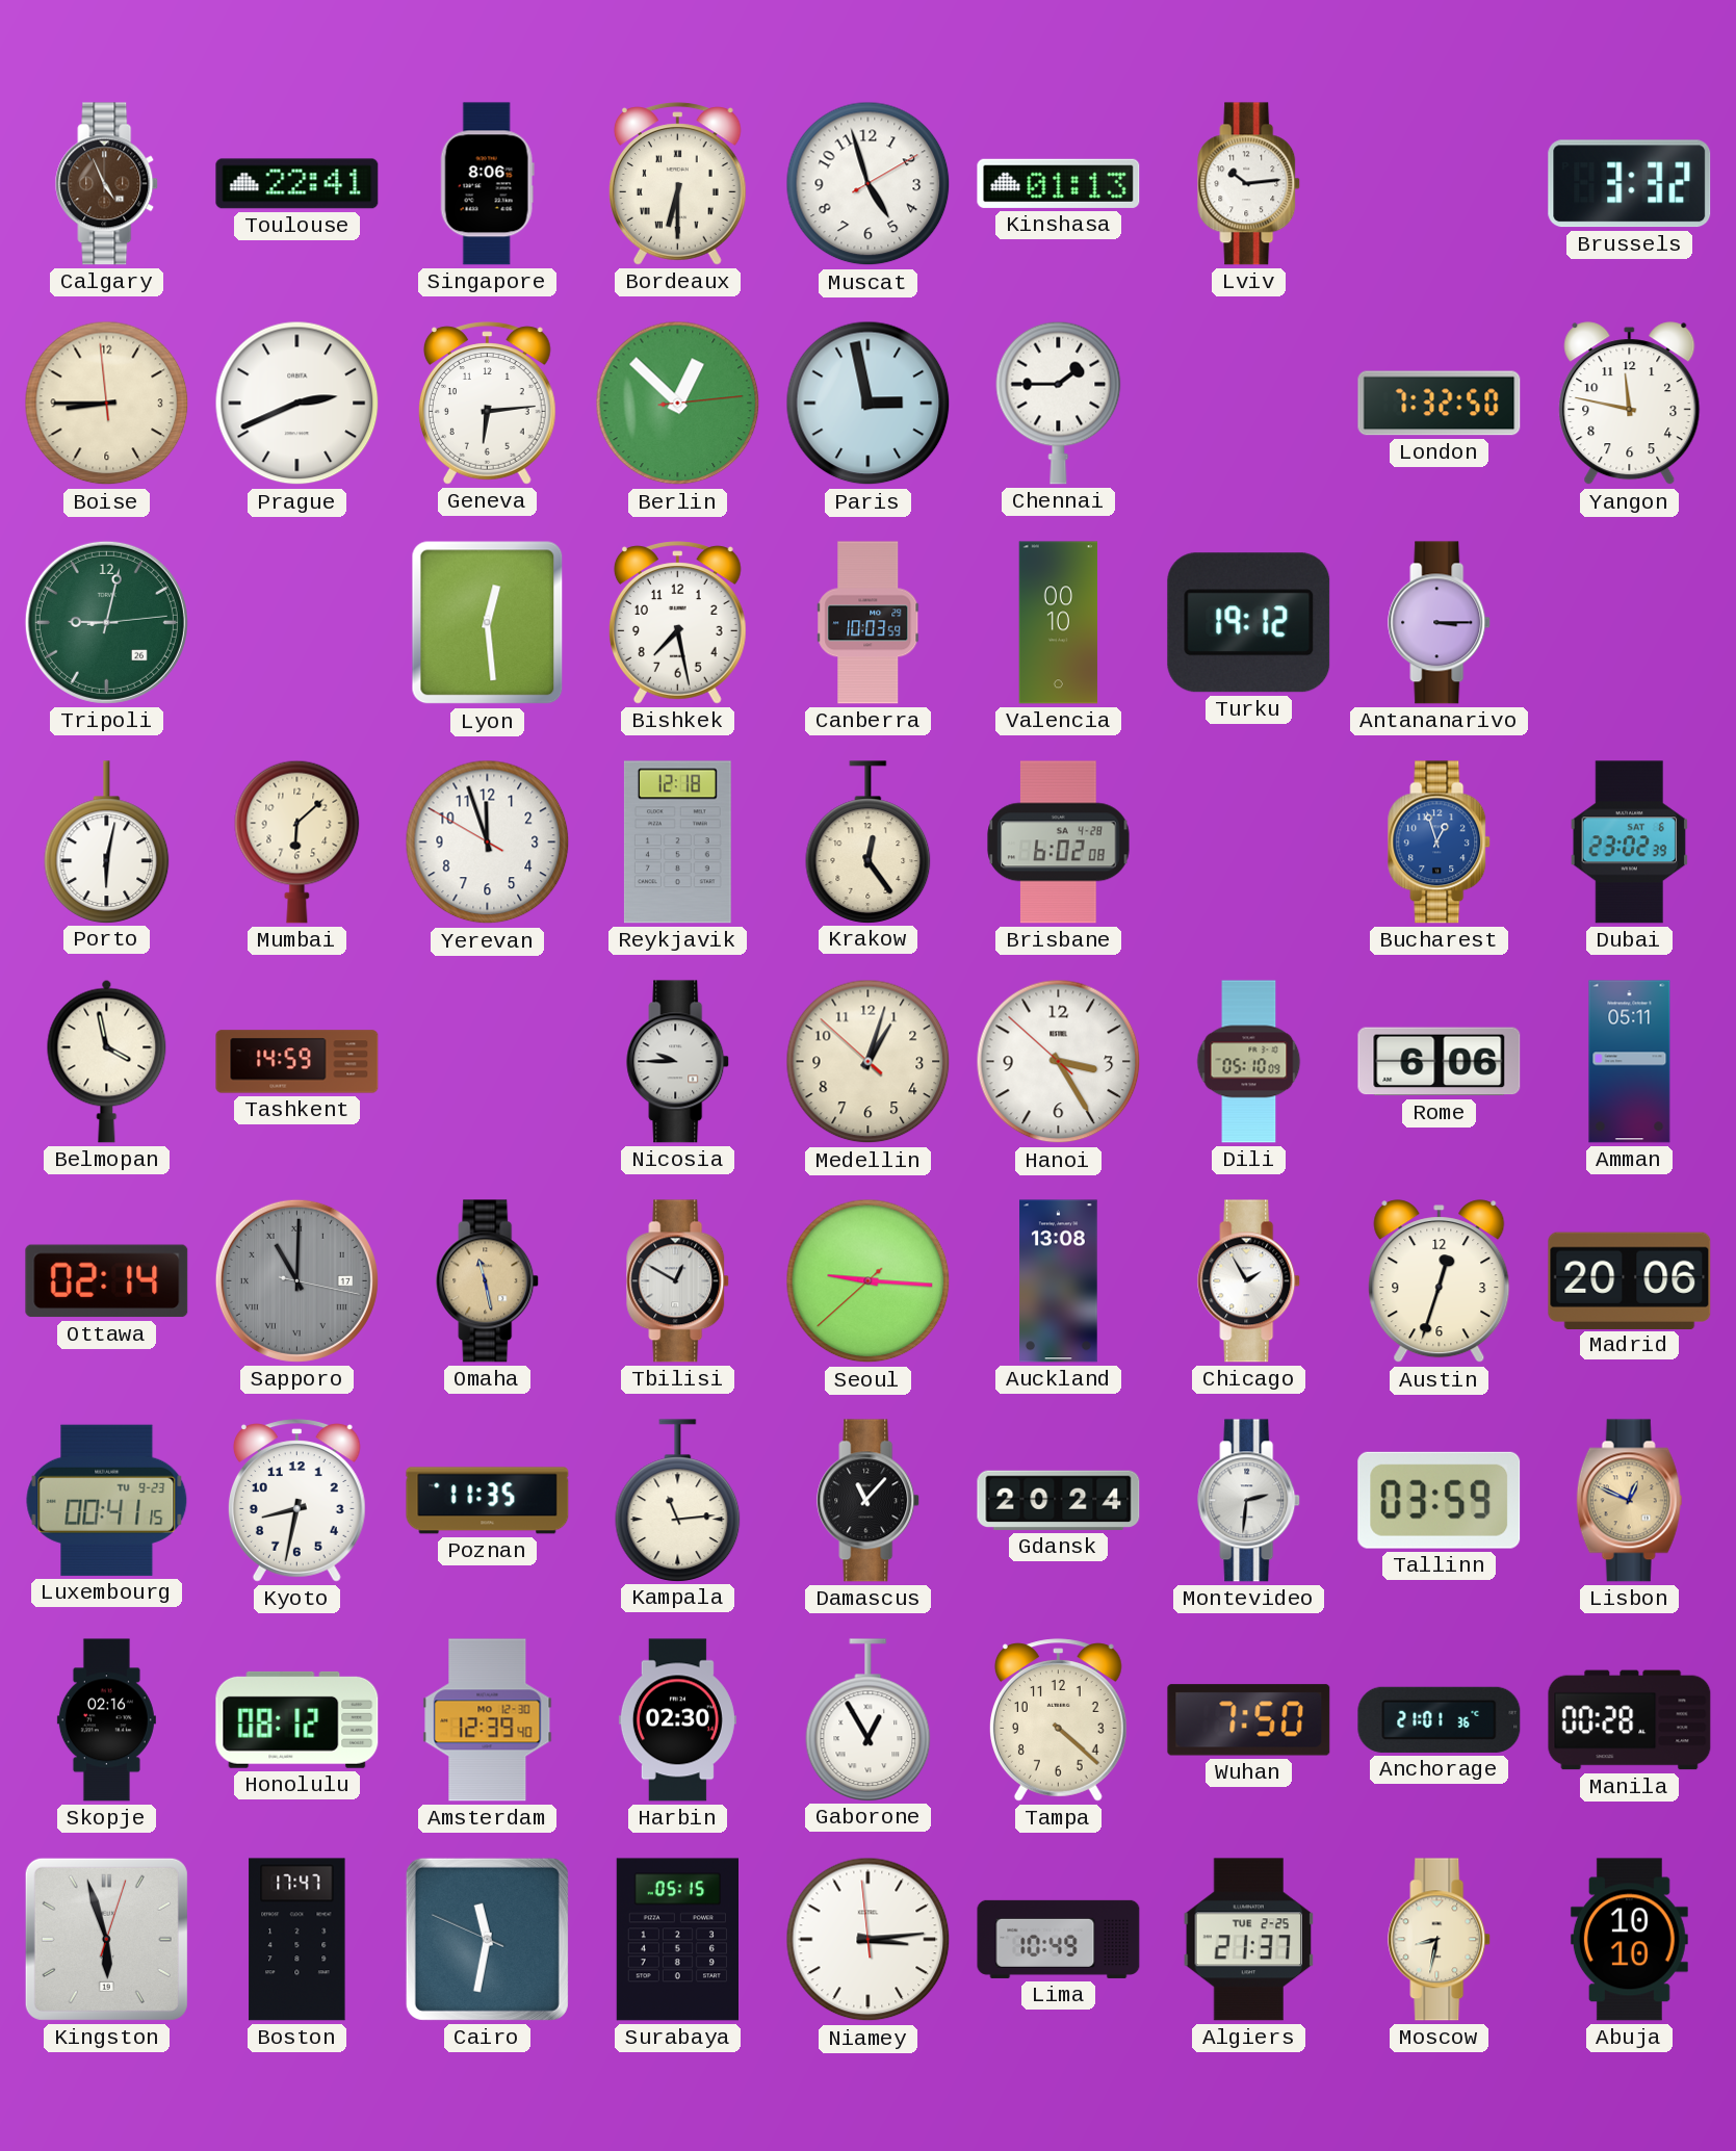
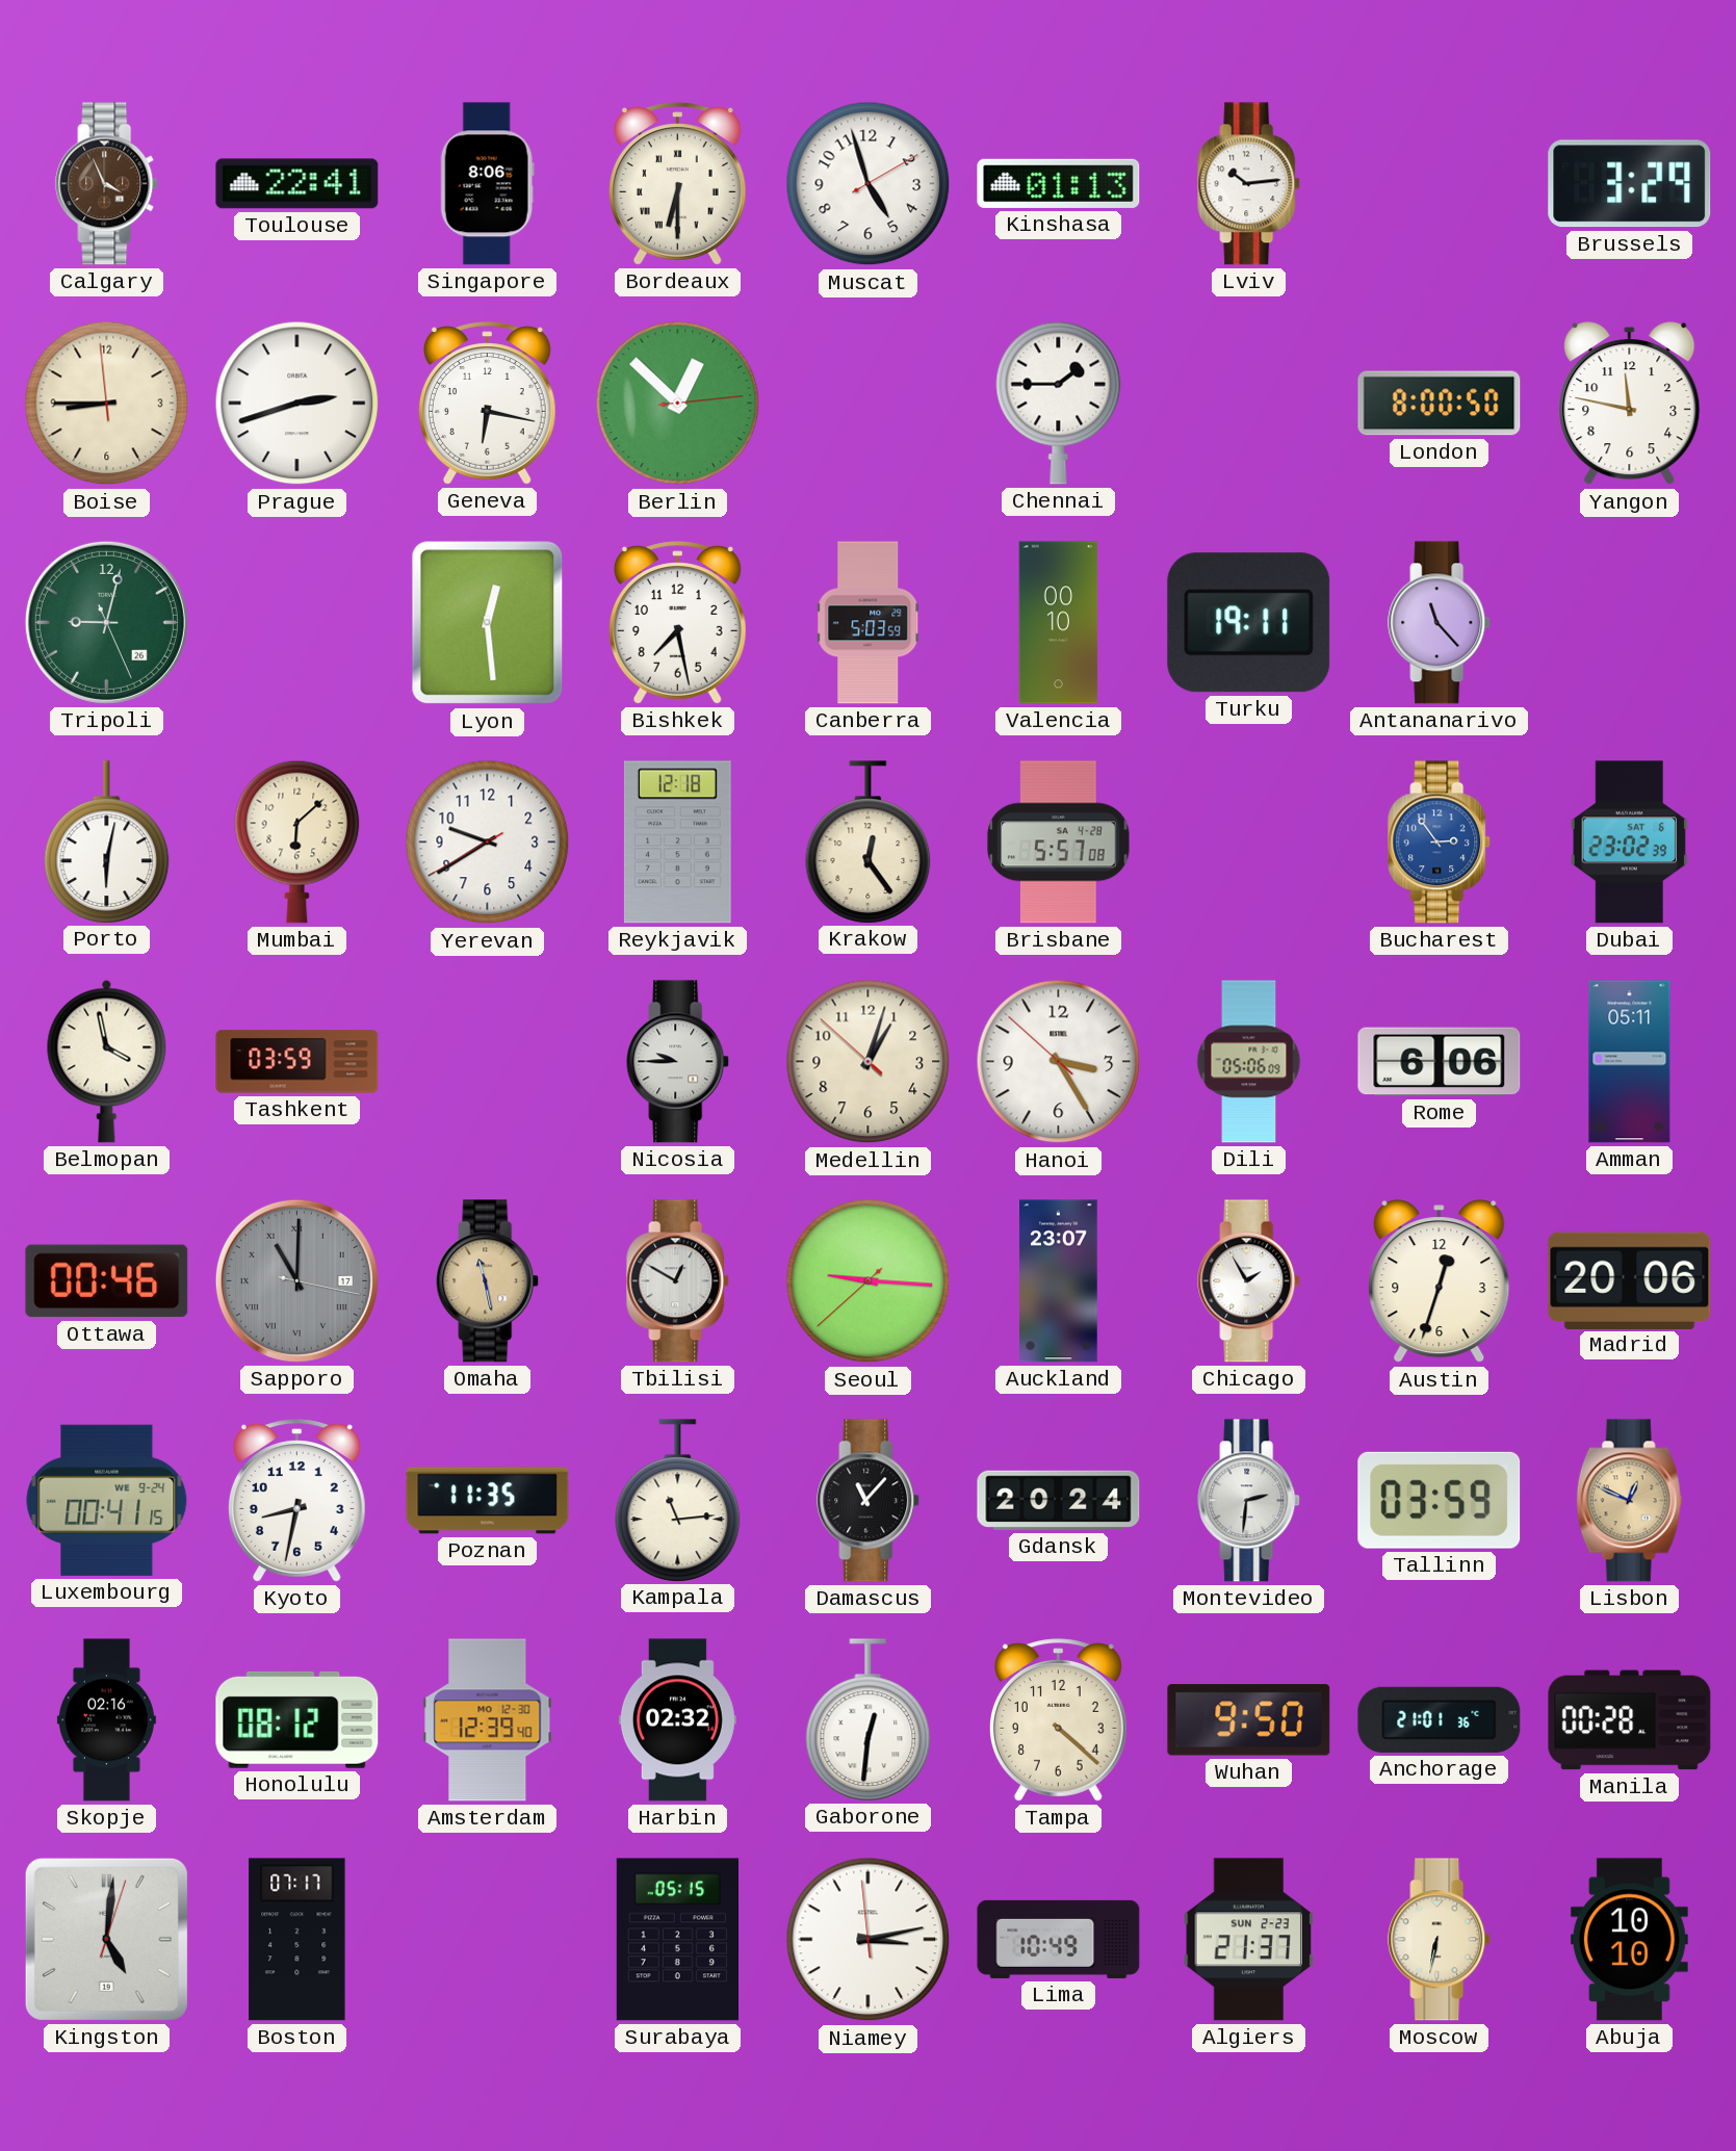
Calgary: 4:56 -> 3:56 (107, 184)
Brussels: 3:32 -> 3:29 (1630, 184)
Prague: 2:41 -> 2:42 (297, 404)
Geneva: 6:14 -> 6:17 (487, 404)
Paris: 2:58 -> none (869, 404)
London: 7:32 -> 8:00 (1440, 404)
Tripoli: 9:02:14 -> 9:02:26 (106, 622)
Canberra: 10:03 -> 5:03 (869, 623)
Turku: 19:12 -> 19:11 (1249, 623)
Antananarivo: 3:15 -> 11:23 (1440, 623)
Yerevan: 11:56 -> 9:39 (488, 843)
Brisbane: 6:02 -> 5:57 (1059, 843)
Bucharest: 12:57 -> 2:54 (1440, 843)
Tashkent: 14:59 -> 03:59 (297, 1062)
Dili: 05:10 -> 05:06 (1249, 1062)
Ottawa: 02:14 -> 00:46 (107, 1281)
Auckland: 13:08 -> 23:07 (1059, 1281)
Luxembourg date: TU 9-23 -> WE 9-24 (107, 1500)
Harbin: 02:30 -> 02:32 (677, 1720)
Gaborone: 12:55 -> 12:31 (869, 1719)
Wuhan: 7:50 -> 9:50 (1249, 1720)
Kingston: 5:57 -> 5:01 (106, 1939)
Boston: 17:47 -> 07:17 (297, 1940)
Cairo: 11:31 -> none (487, 1939)
Niamey: 3:13 -> 3:12 (869, 1940)
Algiers date: TUE 2-25 -> SUN 2-23 (1249, 1940)
Moscow: 8:32 -> 6:32 (1440, 1940)
